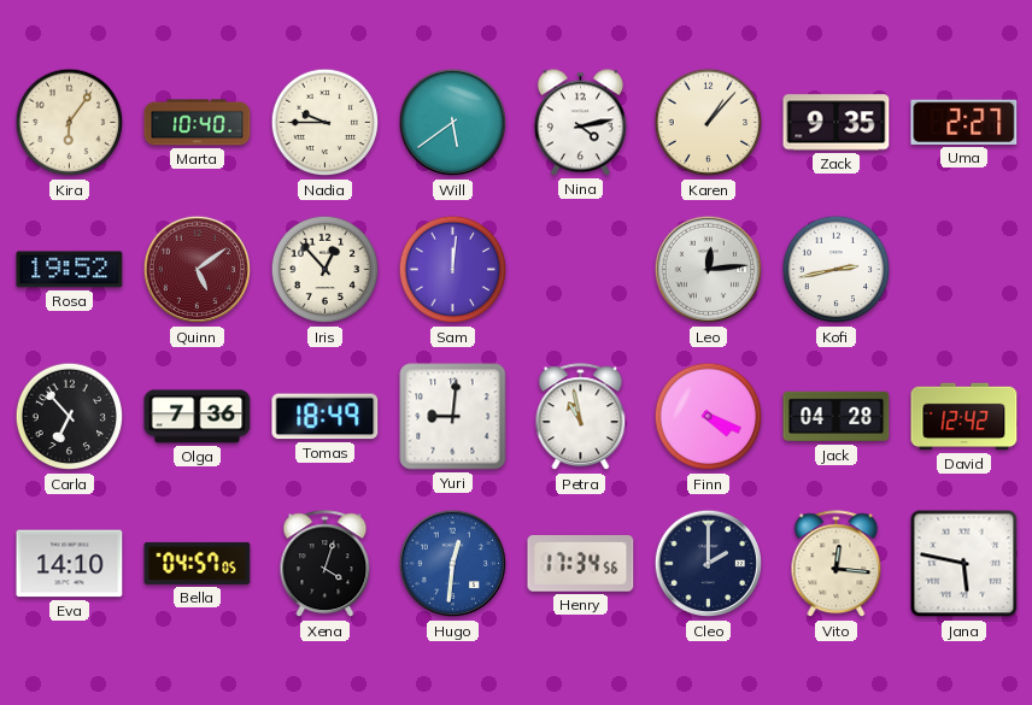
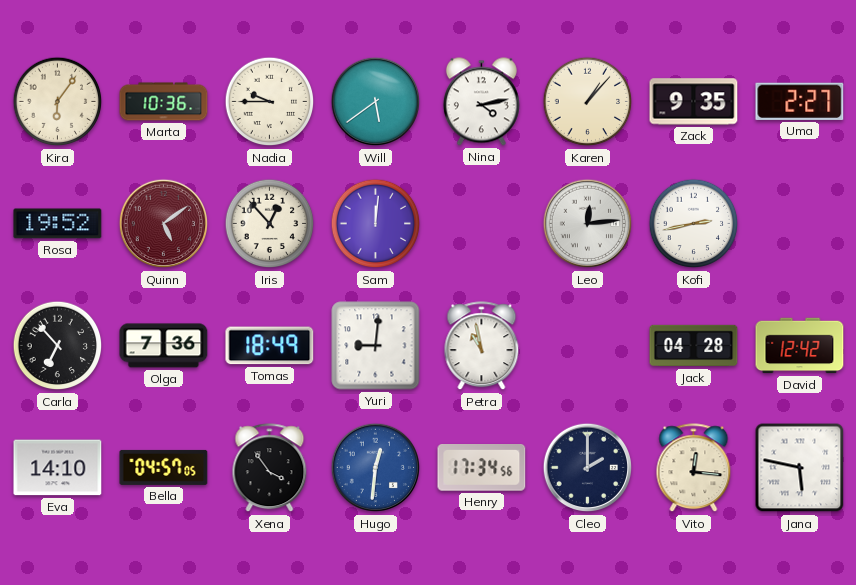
Marta: 10:40 -> 10:36 (164, 102)
Finn: 4:19 -> none (709, 417)
Xena: 4:03 -> 3:54 (270, 468)
